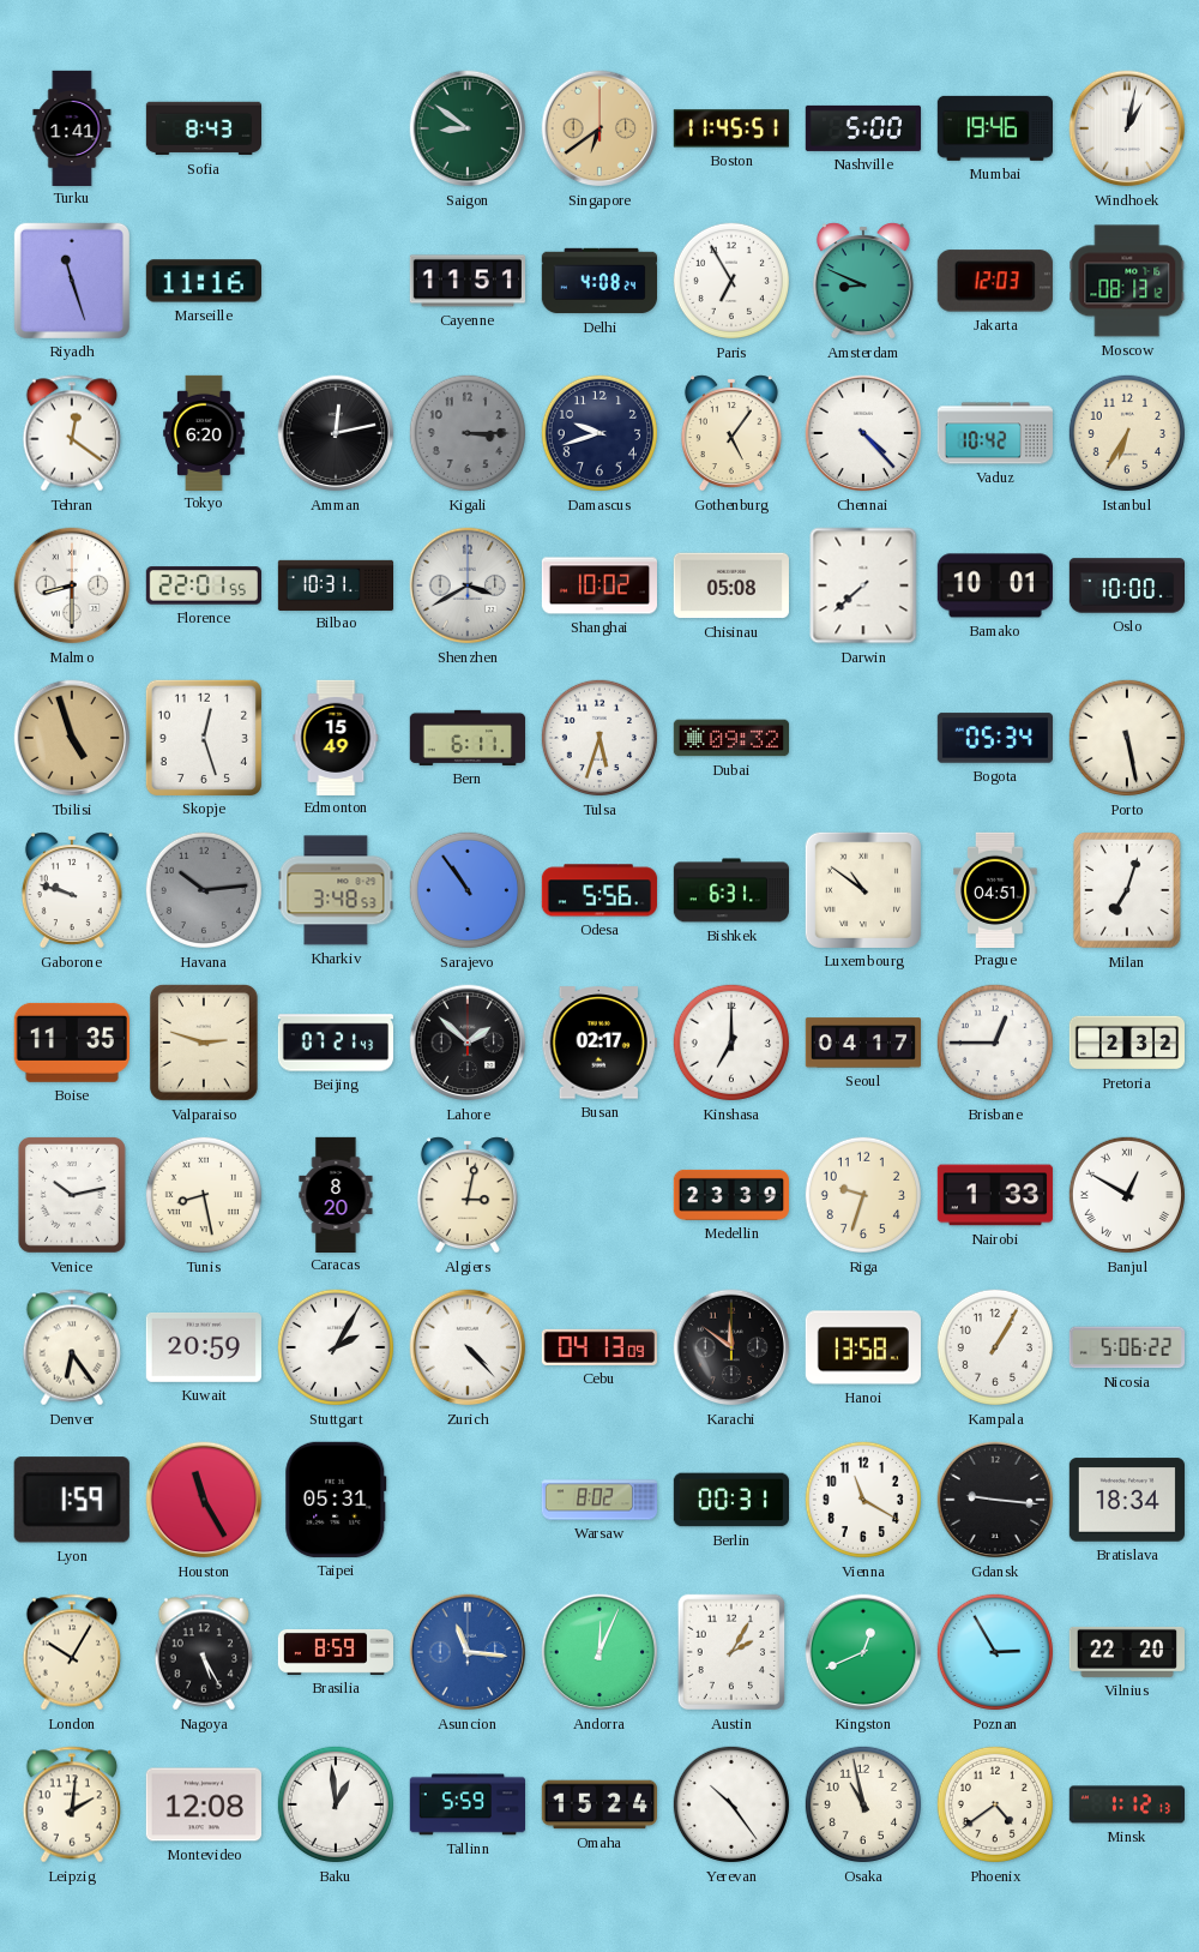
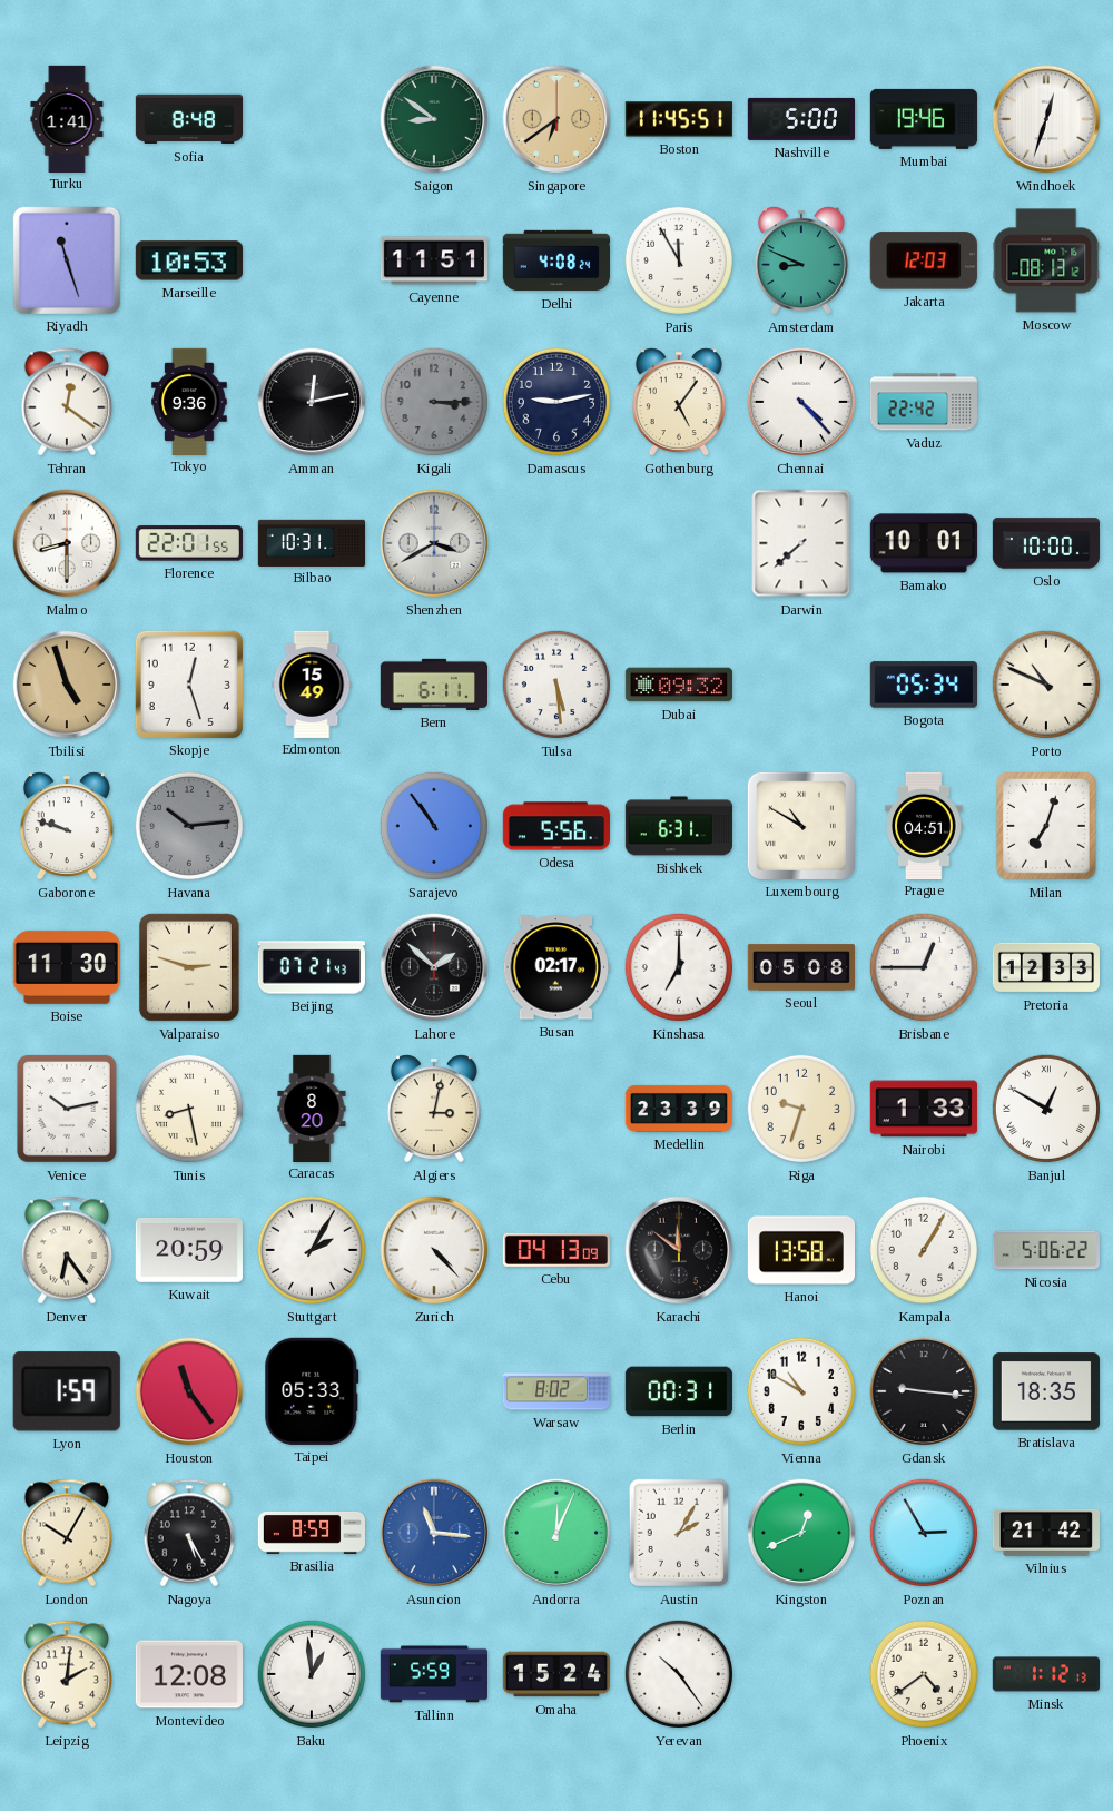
Sofia: 8:43 -> 8:48 (188, 119)
Windhoek: 1:02 -> 12:33 (1046, 119)
Marseille: 11:16 -> 10:53 (189, 260)
Paris: 6:55 -> 11:55 (679, 260)
Tokyo: 6:20 -> 9:36 (189, 401)
Damascus: 9:42 -> 9:13 (556, 402)
Vaduz: 10:42 -> 22:42 (923, 402)
Istanbul: 6:35 -> none (1127, 433)
Shanghai: 10:02 -> none (598, 585)
Chisinau: 05:08 -> none (731, 585)
Tulsa: 5:33 -> 5:29 (556, 685)
Porto: 5:28 -> 10:49 (1046, 685)
Kharkiv: 3:48 -> none (336, 890)
Luxembourg: 10:51 -> 10:50 (801, 826)
Boise: 11:35 -> 11:30 (67, 967)
Seoul: 04:17 -> 05:08 (800, 967)
Pretoria: 2:32 -> 12:33 (1045, 967)
Houston: 11:25 -> 11:24 (189, 1391)
Taipei: 05:31 -> 05:33 (312, 1391)
Vienna: 11:20 -> 10:50 (801, 1391)
Bratislava: 18:34 -> 18:35 (1046, 1391)
Vilnius: 22:20 -> 21:42 (1045, 1533)
Osaka: 10:58 -> none (863, 1804)
